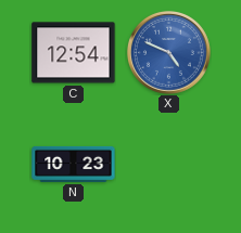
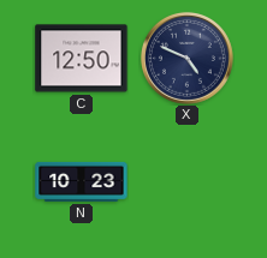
C: 12:54 -> 12:50 (82, 59)
X dial: blue -> navy (186, 58)
